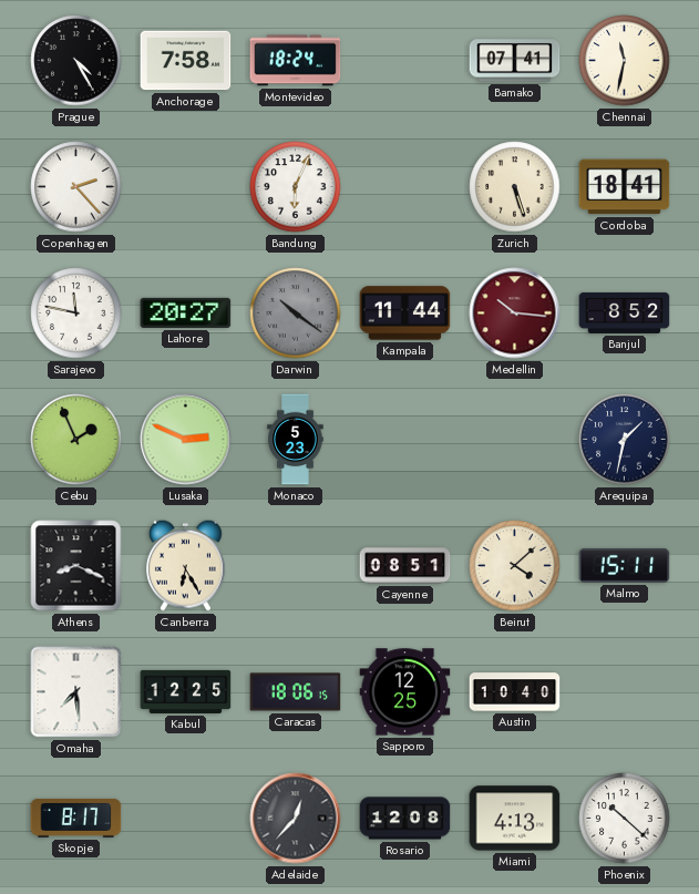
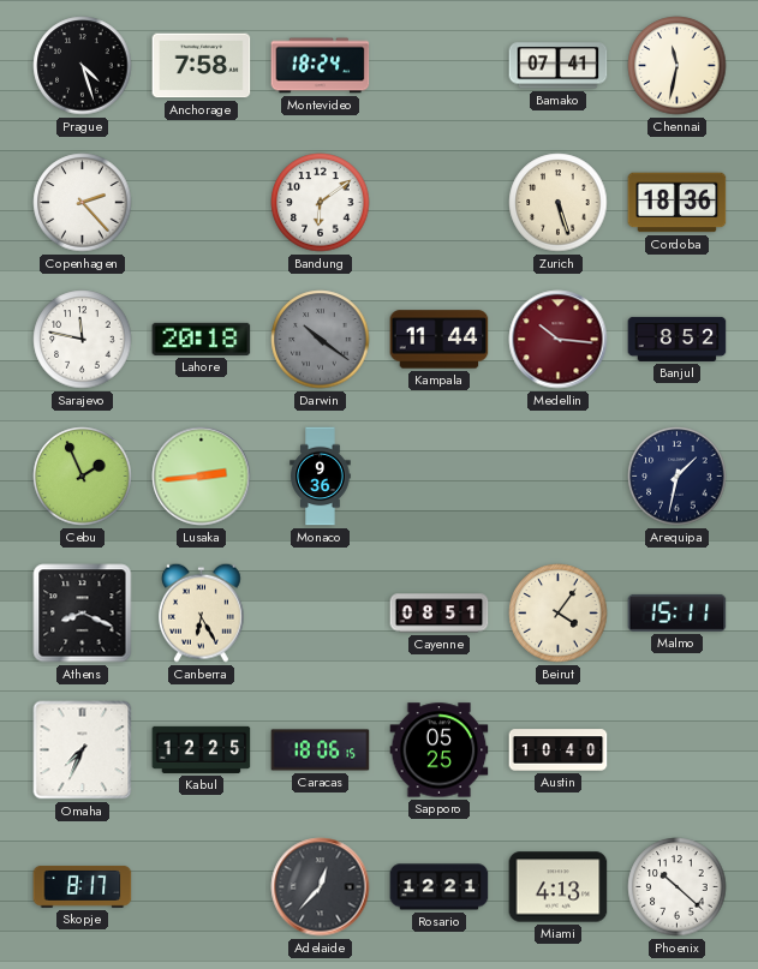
Prague: 4:25 -> 4:27 (83, 66)
Bandung: 6:04 -> 6:09 (321, 203)
Cordoba: 18:41 -> 18:36 (678, 203)
Lahore: 20:27 -> 20:18 (202, 339)
Lusaka: 2:49 -> 2:44 (202, 477)
Monaco: 5:23 -> 9:36 (321, 477)
Beirut: 4:08 -> 4:06 (559, 614)
Omaha: 7:29 -> 7:34 (83, 750)
Sapporo: 12:25 -> 05:25 (440, 750)
Rosario: 12:08 -> 12:21 (440, 887)
